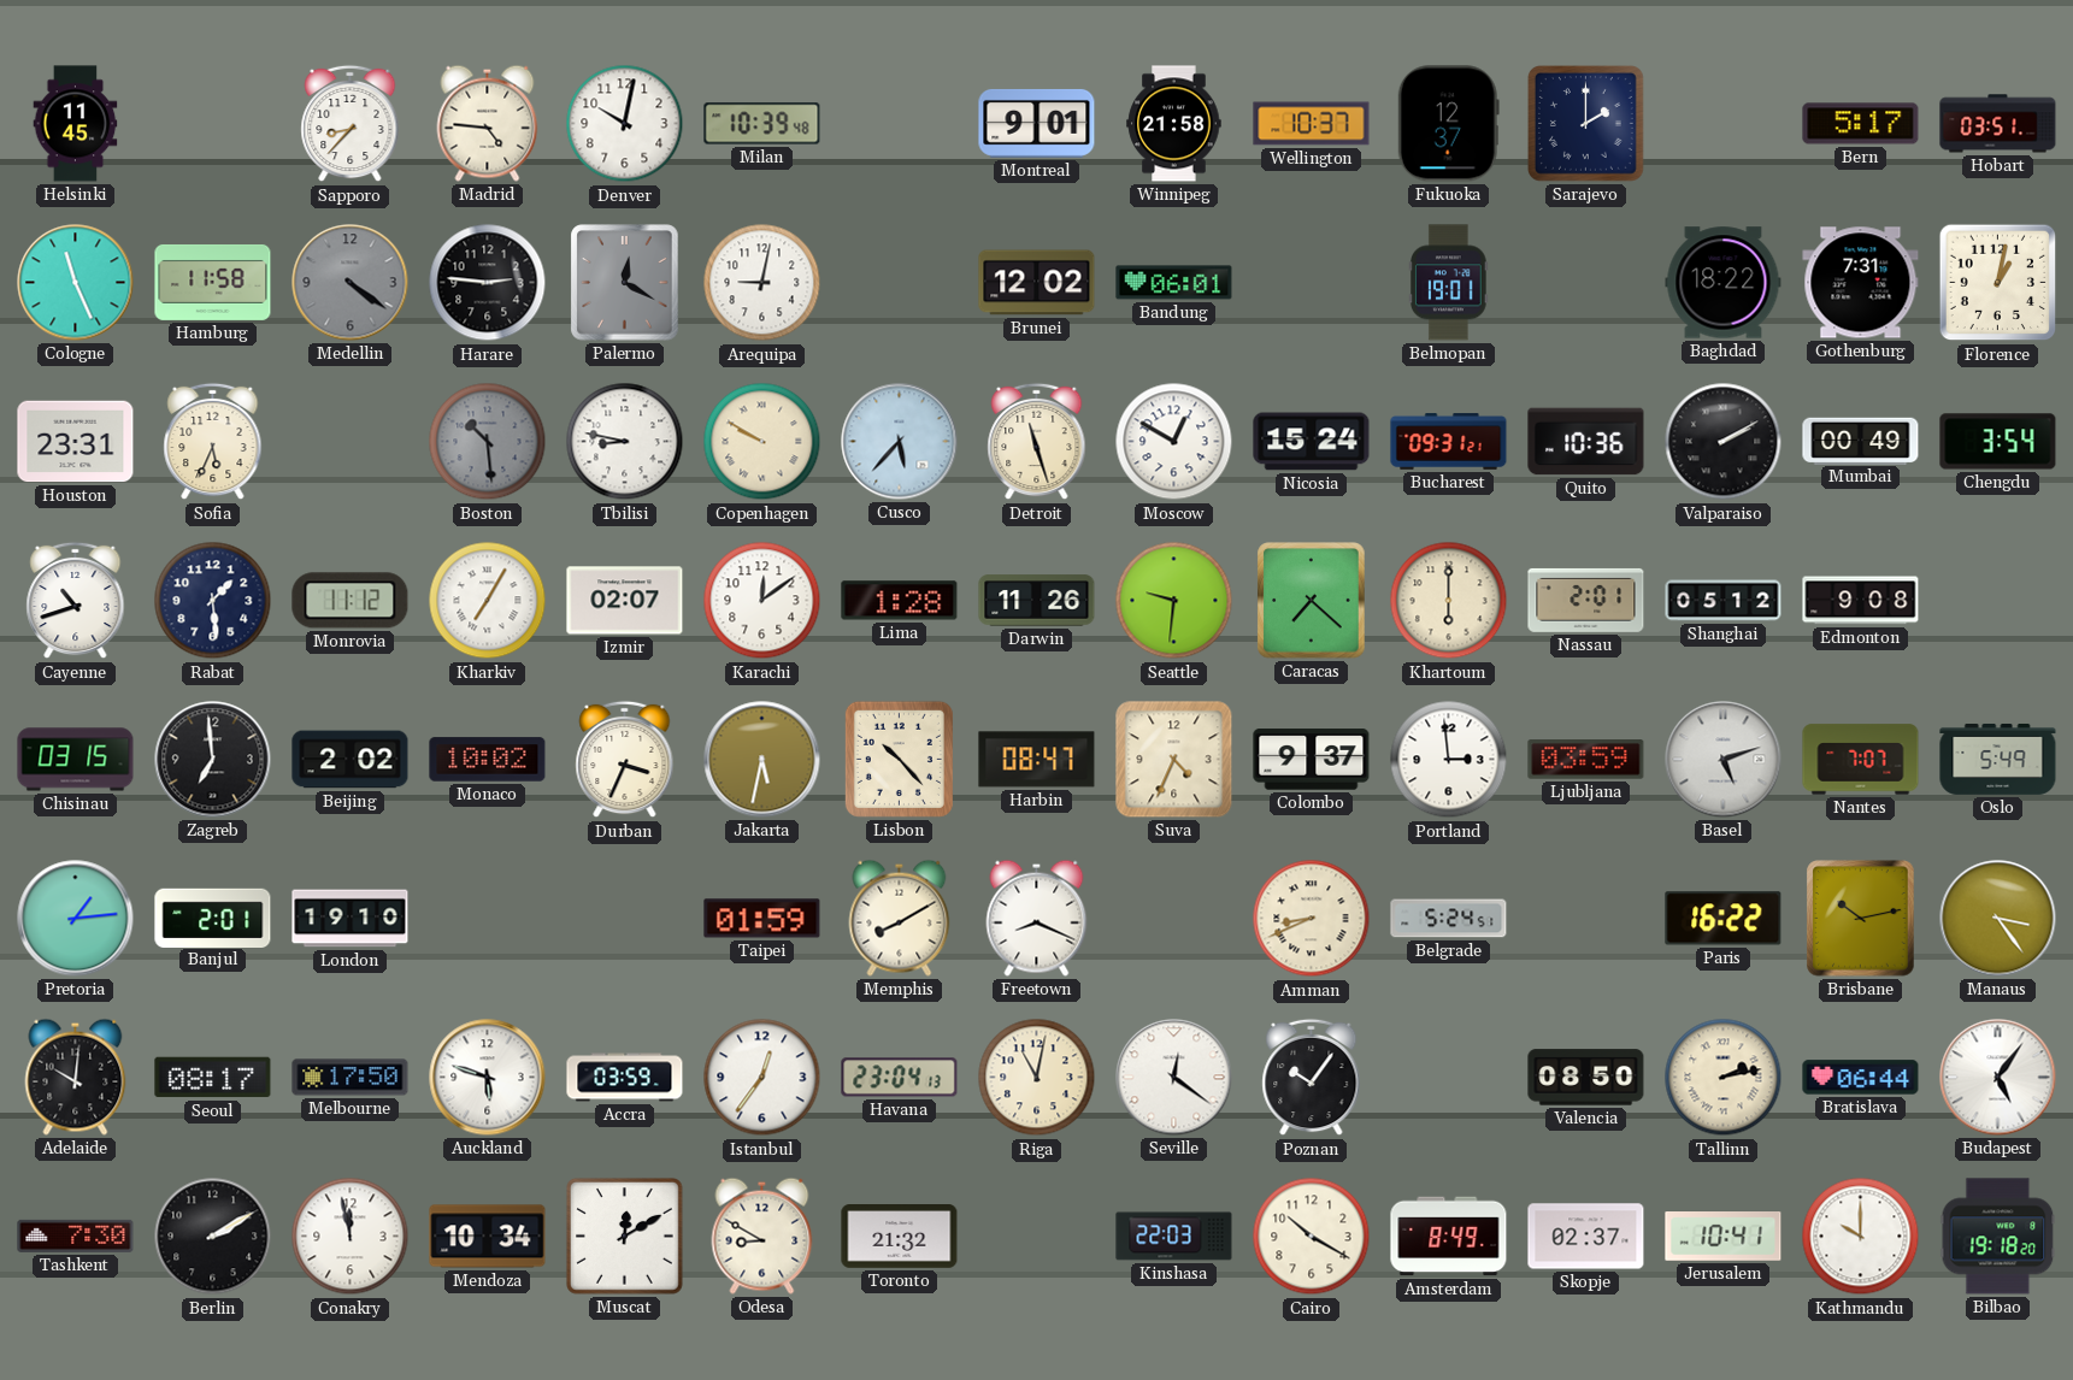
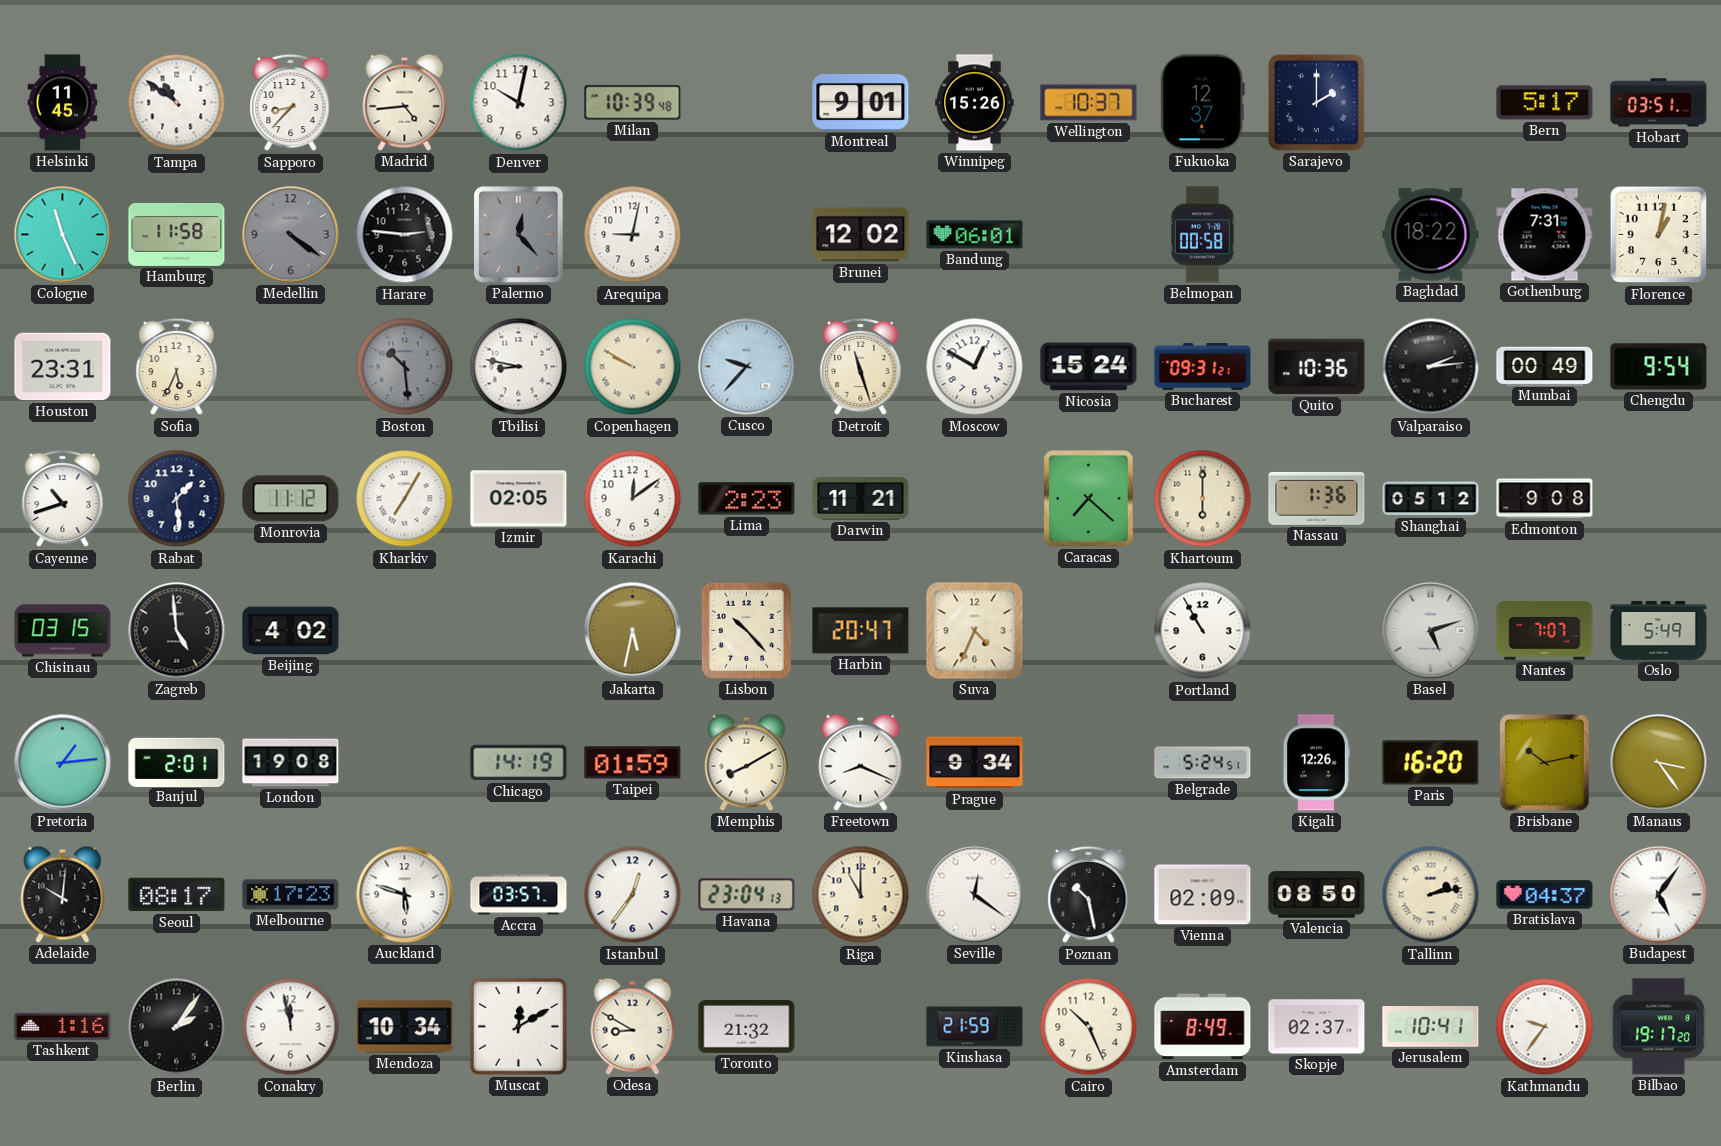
Tampa: none -> 10:51 (177, 103)
Madrid: 4:46 -> 4:44 (405, 102)
Winnipeg: 21:58 -> 15:26 (975, 103)
Palermo: 12:20 -> 12:23 (519, 235)
Belmopan: 19:01 -> 00:58 (1203, 235)
Cusco: 5:37 -> 9:37 (747, 367)
Valparaiso: 2:10 -> 2:14 (1431, 367)
Chengdu: 3:54 -> 9:54 (1659, 367)
Izmir: 02:07 -> 02:05 (519, 499)
Lima: 1:28 -> 2:23 (747, 499)
Darwin: 11:26 -> 11:21 (861, 499)
Seattle: 9:31 -> none (1174, 601)
Nassau: 2:01 -> 1:36 (1317, 498)
Zagreb: 6:59 -> 4:59 (177, 631)
Beijing: 2:02 -> 4:02 (291, 631)
Monaco: 10:02 -> none (488, 760)
Durban: 3:34 -> none (625, 760)
Harbin: 08:47 -> 20:47 (861, 631)
Colombo: 9:37 -> none (1312, 760)
Portland: 2:59 -> 10:55 (1203, 631)
Ljubljana: 03:59 -> none (1586, 760)
London: 19:10 -> 19:08 (291, 763)
Chicago: none -> 14:19 (519, 763)
Prague: none -> 9:34 (975, 763)
Amman: 8:41 -> none (1312, 919)
Kigali: none -> 12:26 (1317, 763)
Paris: 16:22 -> 16:20 (1431, 763)
Melbourne: 17:50 -> 17:23 (291, 895)
Accra: 03:59 -> 03:57 (519, 895)
Riga: 11:02 -> 11:00 (861, 895)
Poznan: 10:06 -> 10:28 (1089, 895)
Vienna: none -> 02:09 (1203, 895)
Bratislava: 06:44 -> 04:37 (1545, 895)
Tashkent: 7:30 -> 1:16 (63, 1026)
Berlin: 2:10 -> 2:06 (177, 1027)
Kinshasa: 22:03 -> 21:59 (975, 1027)
Cairo: 10:20 -> 10:26 (1089, 1027)
Kathmandu: 10:00 -> 9:36 (1545, 1027)
Bilbao: 19:18 -> 19:17 (1659, 1027)
